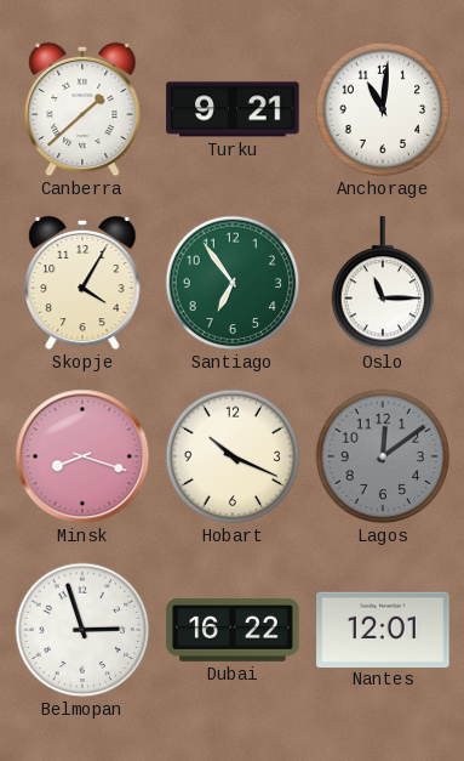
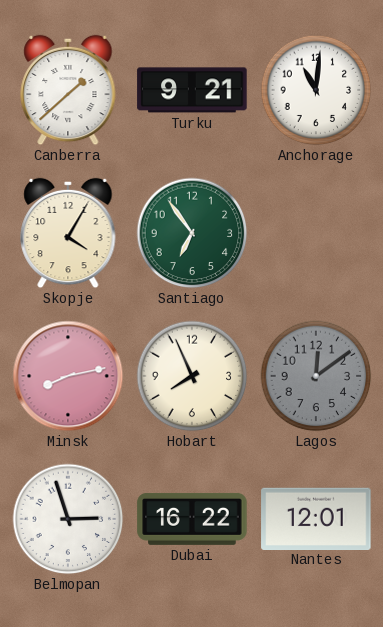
Oslo: 11:15 -> none (383, 284)
Minsk: 8:18 -> 8:13 (68, 376)
Hobart: 10:19 -> 7:56 (192, 376)
